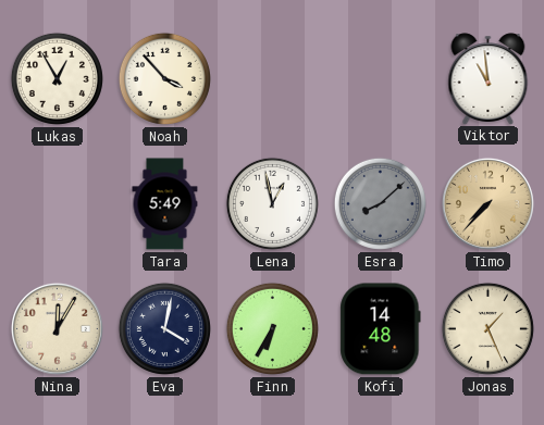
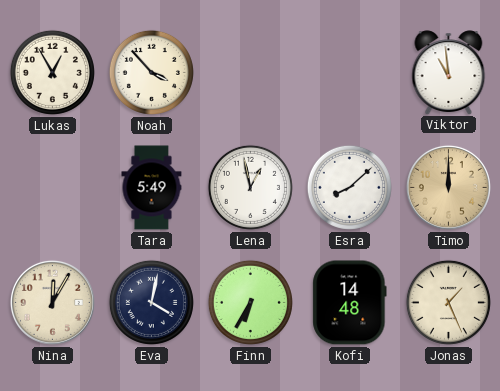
Esra dial: grey -> white (349, 187)
Timo: 7:37 -> 12:00 (448, 187)
